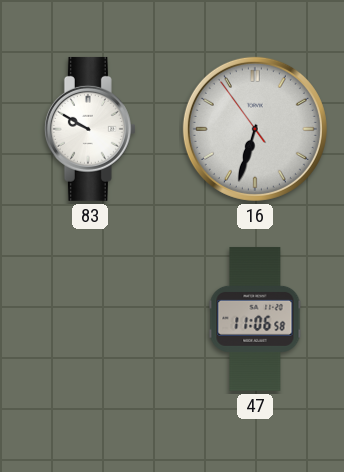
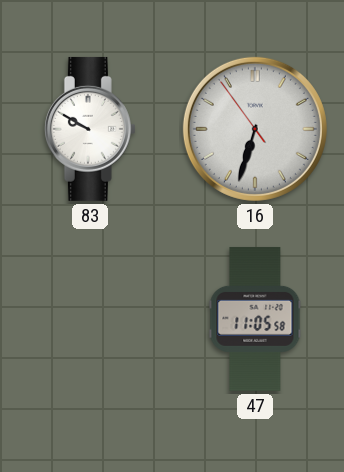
47: 11:06 -> 11:05 (255, 319)
